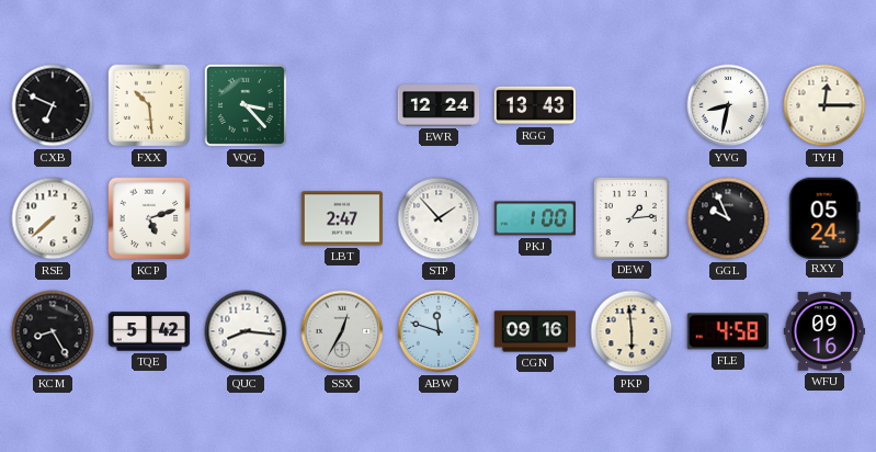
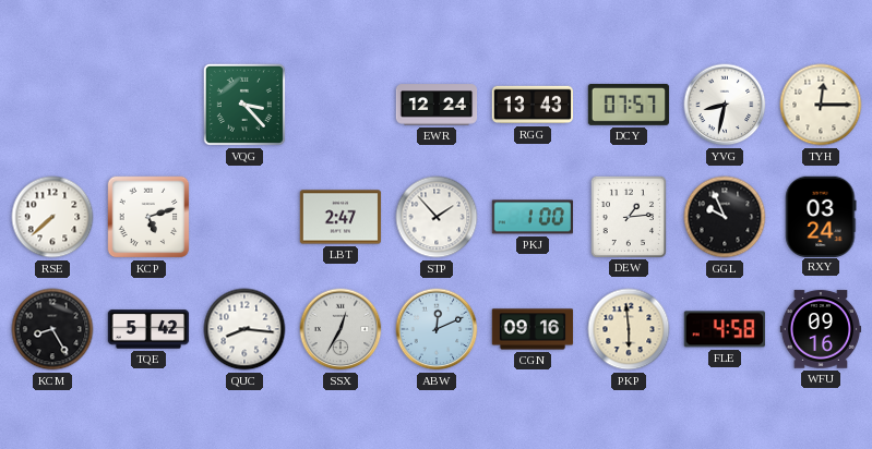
CXB: 6:49 -> none (53, 105)
FXX: 10:29 -> none (149, 105)
DCY: none -> 07:57 (629, 105)
RXY: 05:24 -> 03:24 (821, 216)
ABW: 11:48 -> 12:11 (437, 329)
